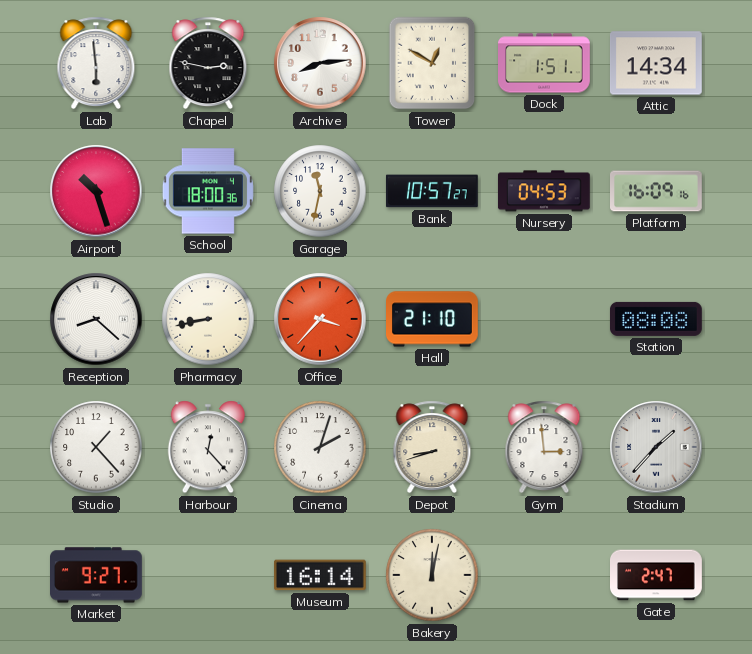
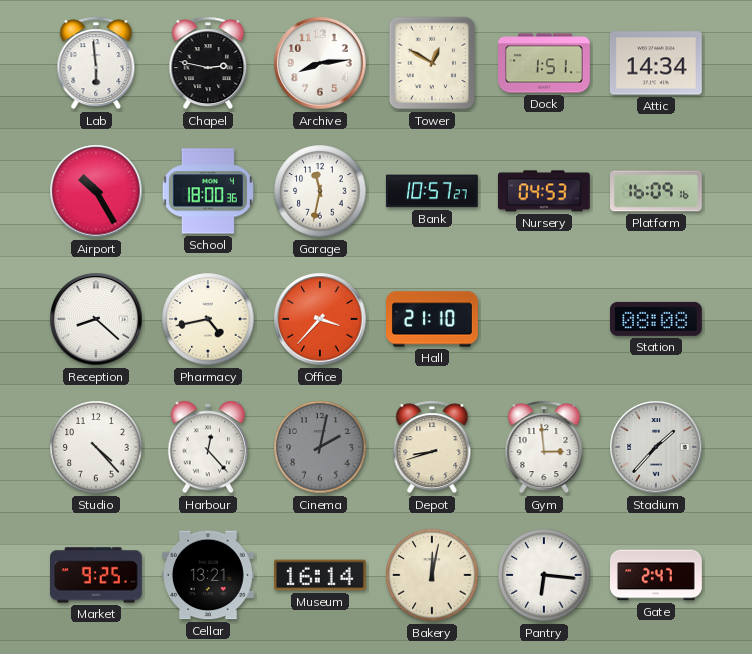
Airport: 10:27 -> 10:25 (96, 191)
Pharmacy: 8:43 -> 4:43 (208, 319)
Studio: 1:23 -> 4:23 (96, 447)
Cinema: 2:03 -> 2:02 (320, 447)
Cinema dial: white -> grey (320, 447)
Market: 9:27 -> 9:25 (97, 575)
Cellar: none -> 13:21 (209, 575)
Pantry: none -> 6:16 (544, 575)
